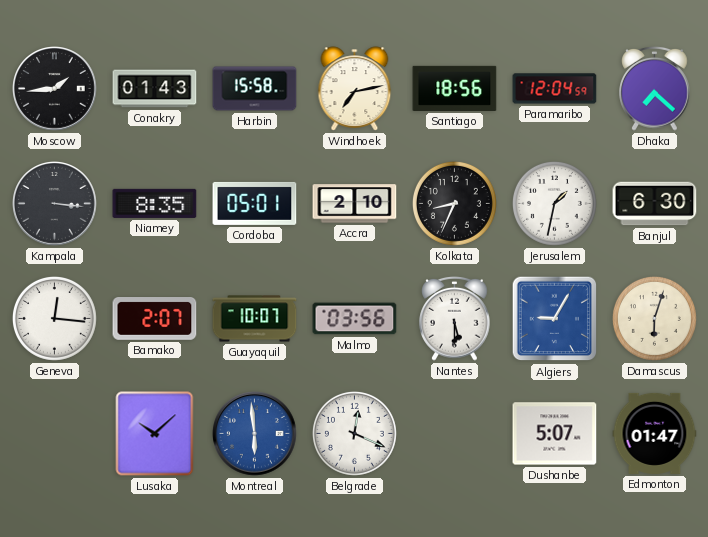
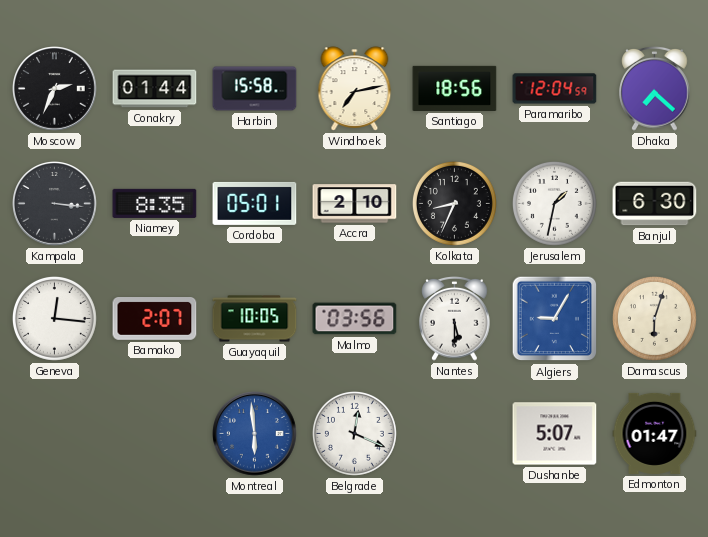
Moscow: 1:44 -> 2:34 (55, 89)
Conakry: 01:43 -> 01:44 (155, 89)
Guayaquil: 10:07 -> 10:05 (255, 319)
Lusaka: 10:08 -> none (155, 434)
